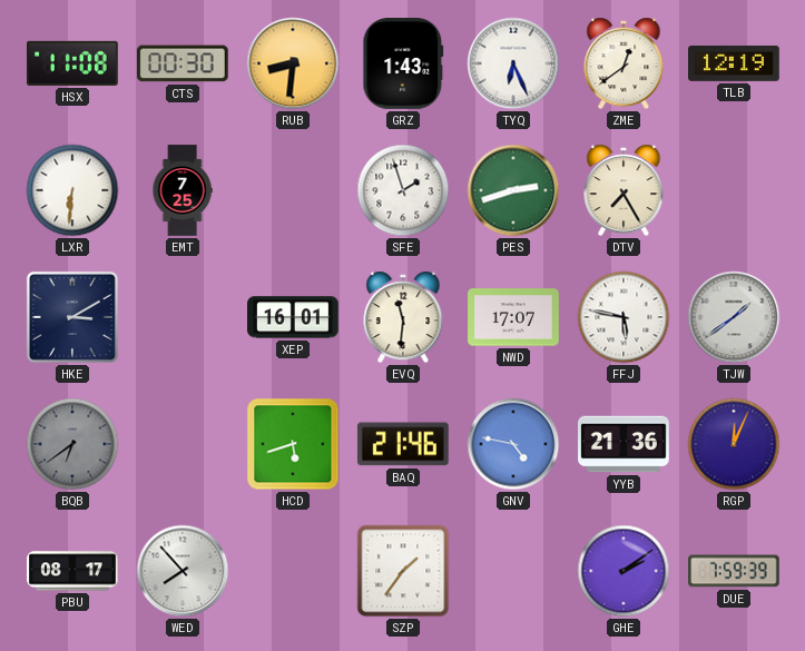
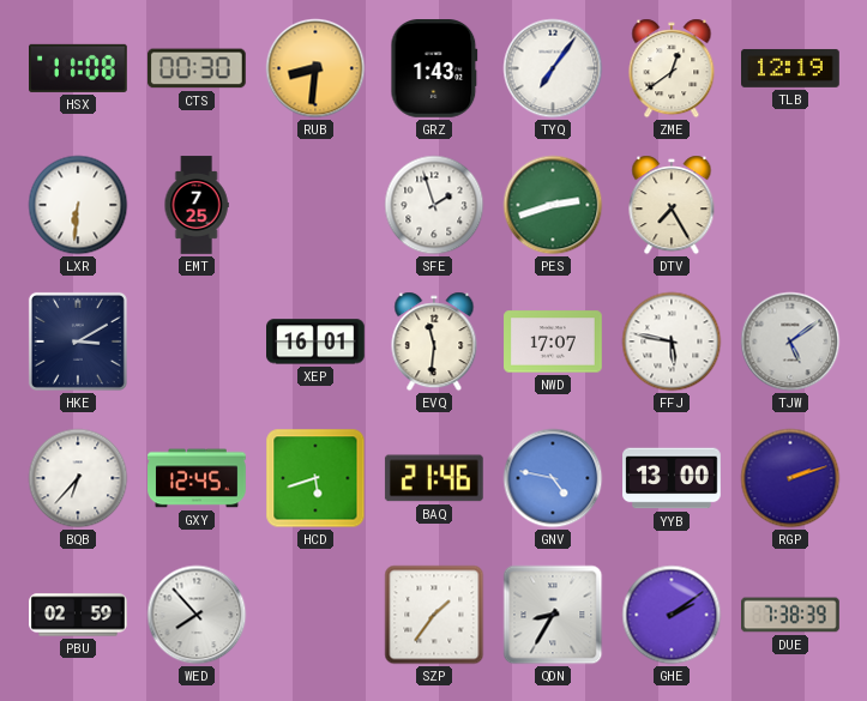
TYQ: 6:26 -> 7:06 (553, 68)
TJW: 1:39 -> 5:09 (790, 342)
BQB: 6:39 -> 6:37 (78, 478)
BQB dial: grey -> white (78, 478)
GXY: none -> 12:45 (197, 478)
YYB: 21:36 -> 13:00 (672, 478)
RGP: 12:04 -> 2:12 (790, 478)
PBU: 08:17 -> 02:59 (78, 615)
QDN: none -> 8:35 (553, 615)
DUE: 7:59 -> 7:38 (790, 615)
